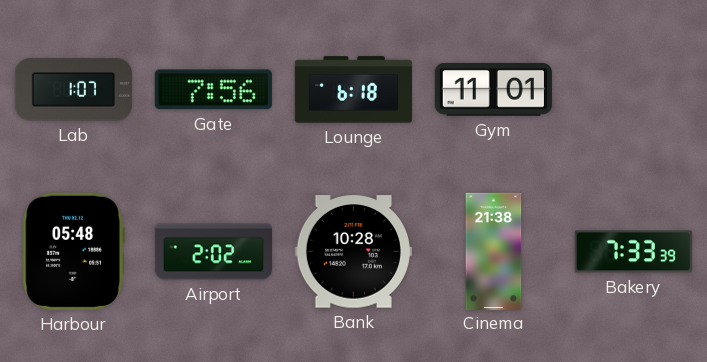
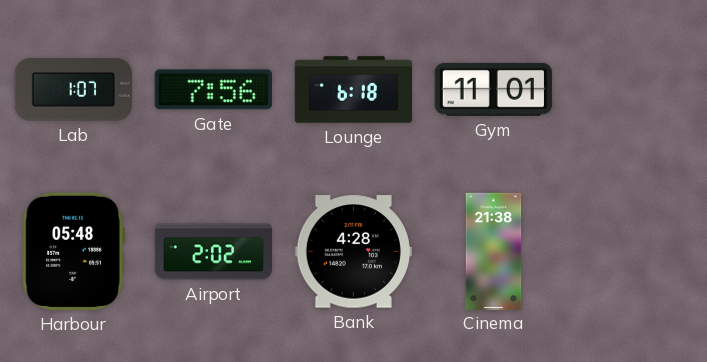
Bank: 10:28 -> 4:28 (353, 252)
Bakery: 7:33 -> none (633, 252)
